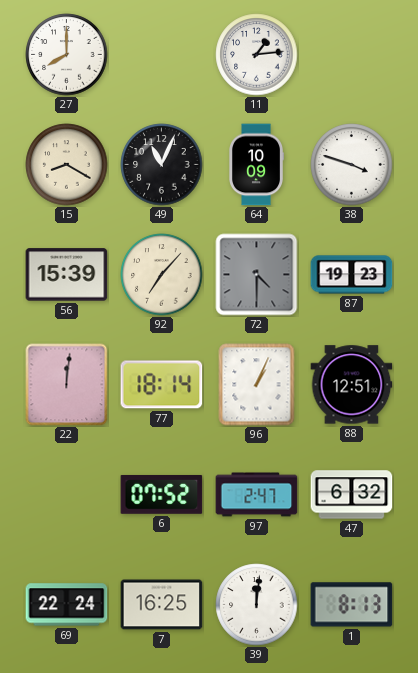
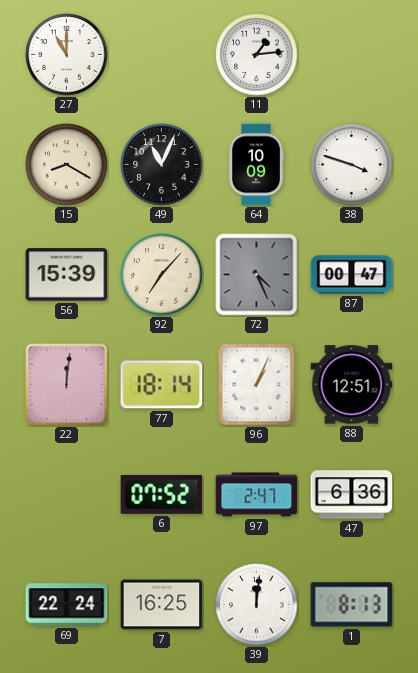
27: 8:00 -> 11:00 (67, 55)
72: 4:30 -> 4:26 (257, 275)
87: 19:23 -> 00:47 (352, 275)
47: 6:32 -> 6:36 (352, 495)
